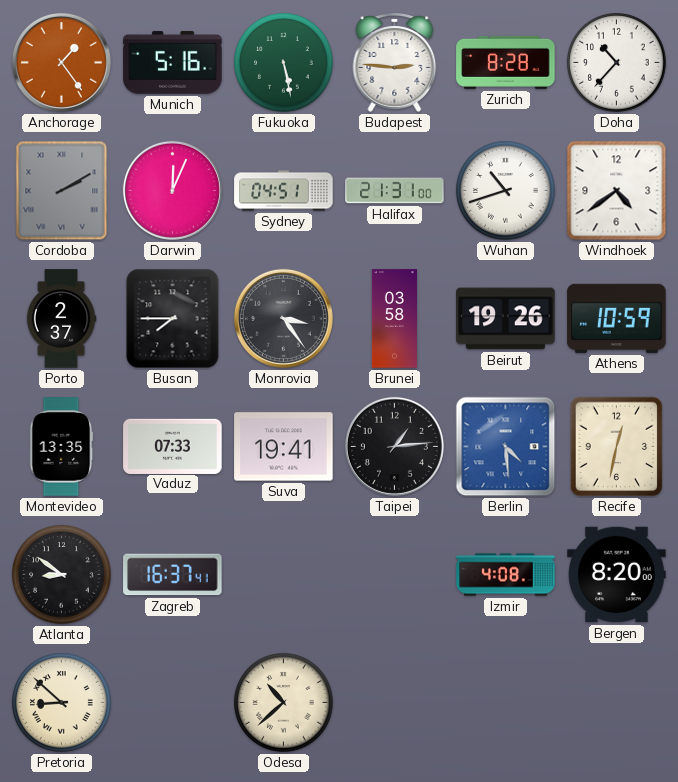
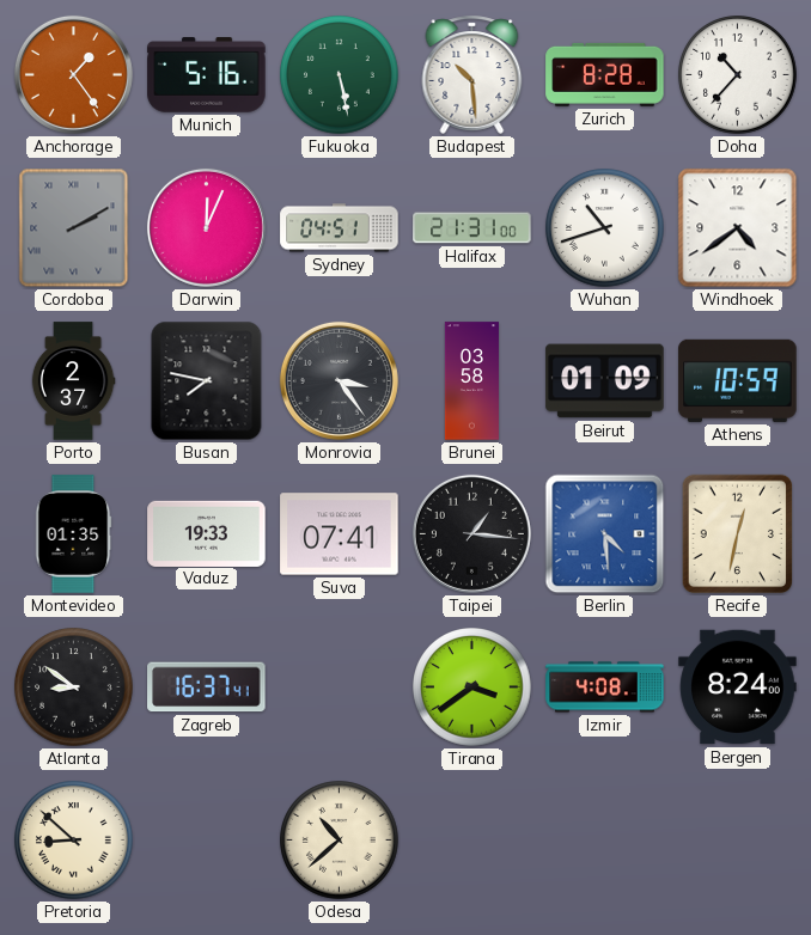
Budapest: 2:46 -> 10:29 (472, 74)
Busan: 7:45 -> 7:47 (207, 381)
Beirut: 19:26 -> 01:09 (605, 381)
Montevideo: 13:35 -> 01:35 (74, 534)
Vaduz: 07:33 -> 19:33 (207, 533)
Suva: 19:41 -> 07:41 (340, 534)
Taipei: 1:14 -> 1:16 (471, 533)
Tirana: none -> 3:39 (472, 687)
Bergen: 8:20 -> 8:24 (738, 687)
